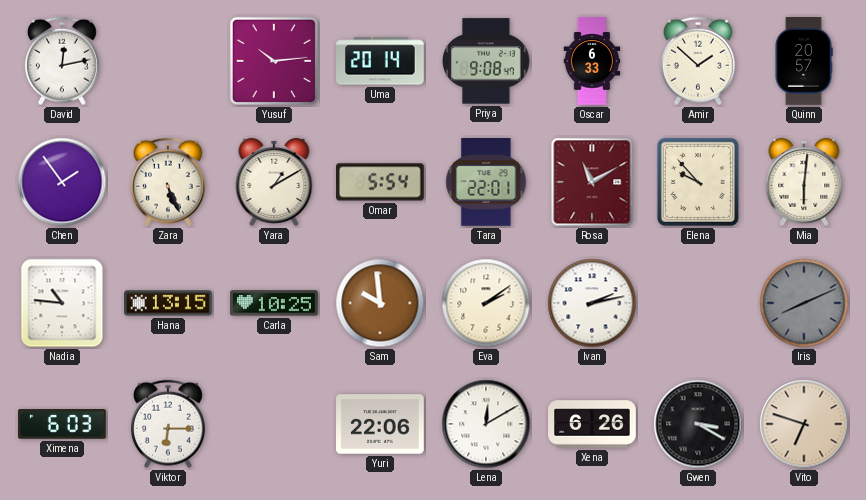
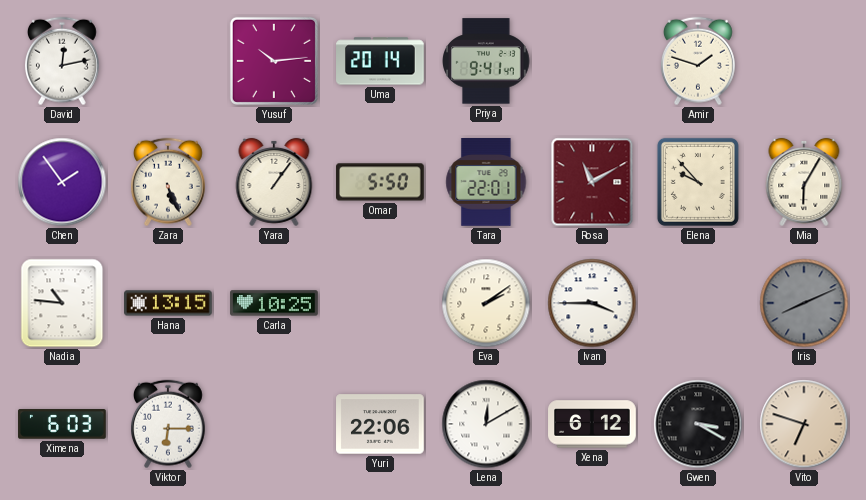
Priya: 9:08 -> 9:41 (487, 61)
Oscar: 6:33 -> none (592, 61)
Amir: 1:52 -> 1:48 (698, 61)
Quinn: 20:57 -> none (804, 61)
Yara: 1:10 -> 1:06 (274, 182)
Omar: 5:54 -> 5:50 (380, 182)
Mia: 6:01 -> 6:05 (804, 182)
Sam: 9:59 -> none (380, 303)
Ivan: 2:13 -> 3:45 (592, 303)
Xena: 6:26 -> 6:12 (592, 424)
